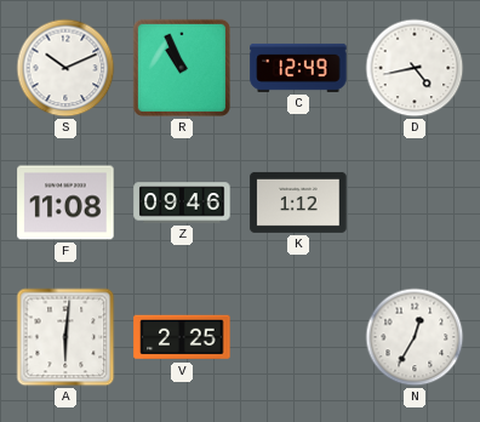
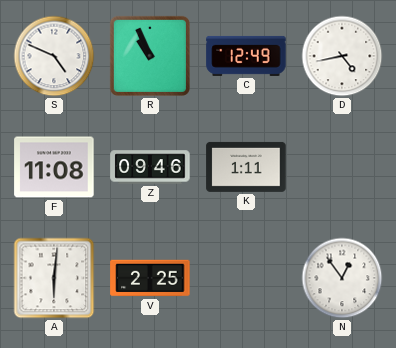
S: 10:11 -> 4:49 (54, 56)
K: 1:12 -> 1:11 (246, 167)
N: 12:35 -> 12:54 (342, 278)
